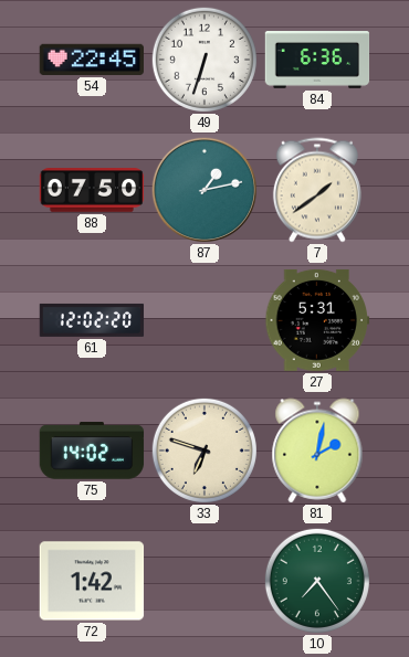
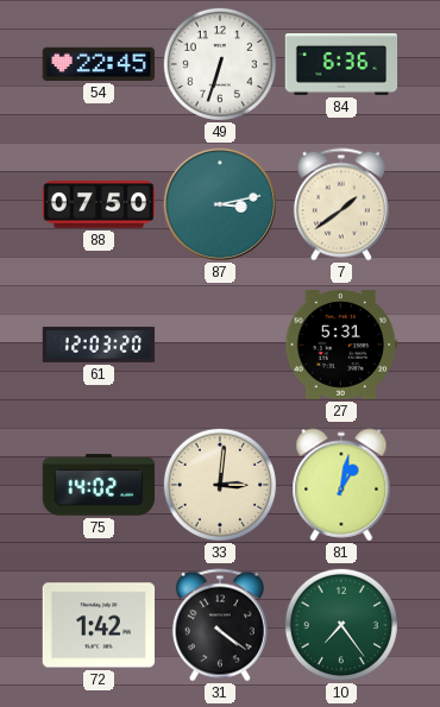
87: 1:13 -> 3:13 (219, 203)
61: 12:02 -> 12:03 (99, 345)
33: 6:48 -> 3:01 (220, 485)
81: 2:02 -> 1:02 (341, 485)
31: none -> 4:21 (220, 625)
